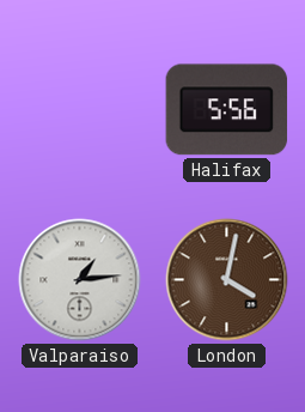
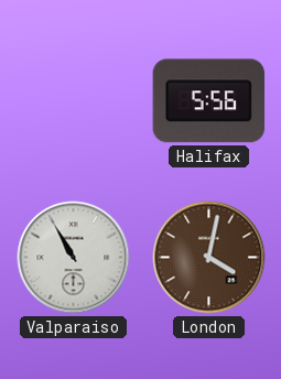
Valparaiso: 1:14 -> 10:55 (74, 258)
